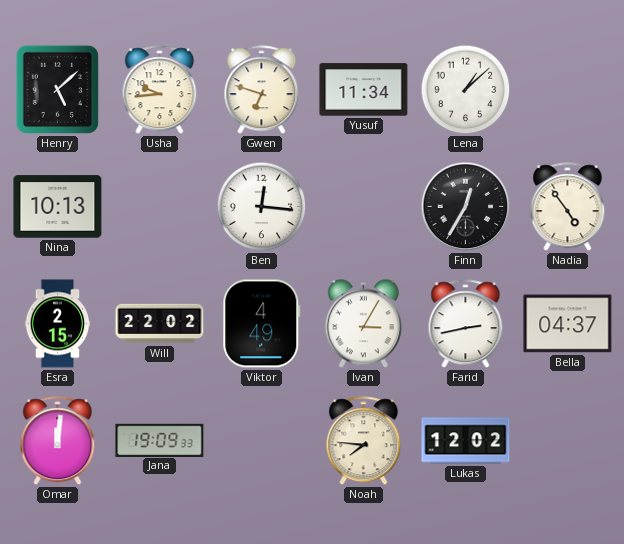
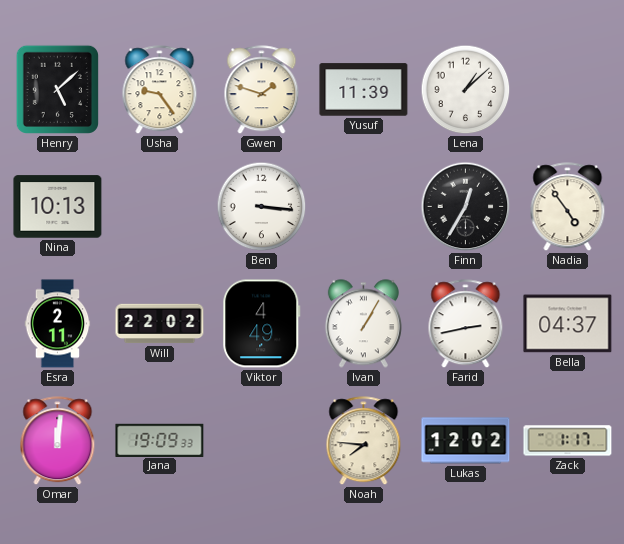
Usha: 9:44 -> 9:24 (160, 90)
Gwen: 6:48 -> 1:48 (262, 90)
Yusuf: 11:34 -> 11:39 (364, 90)
Ben: 12:16 -> 3:16 (262, 207)
Esra: 2:15 -> 2:11 (58, 324)
Ivan: 3:05 -> 1:05 (363, 324)
Zack: none -> 1:17 (568, 441)
